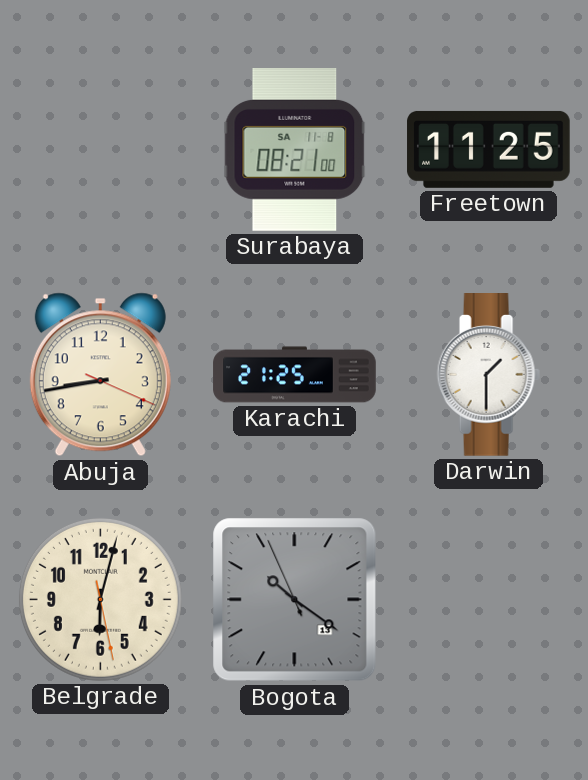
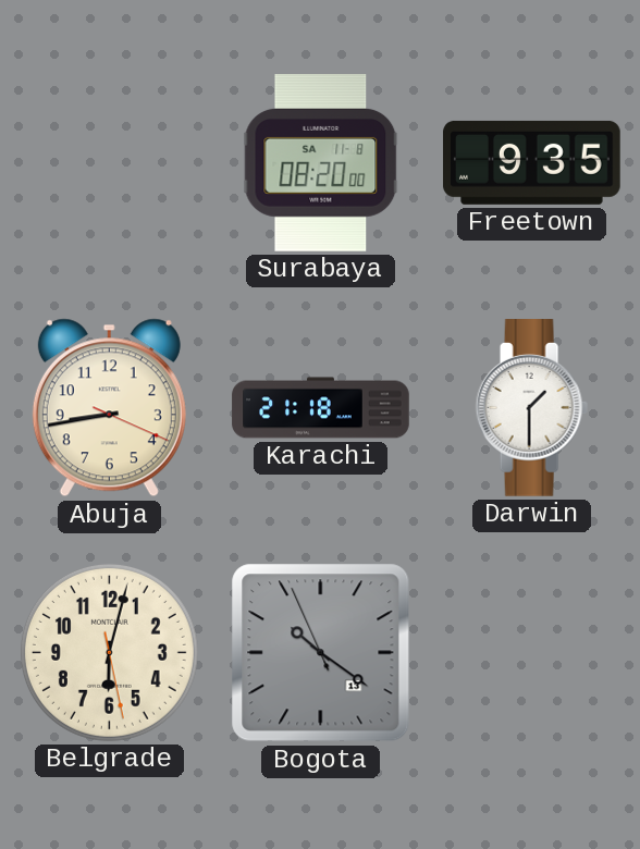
Surabaya: 08:21 -> 08:20 (321, 163)
Freetown: 11:25 -> 9:35 (532, 162)
Karachi: 21:25 -> 21:18 (321, 408)
